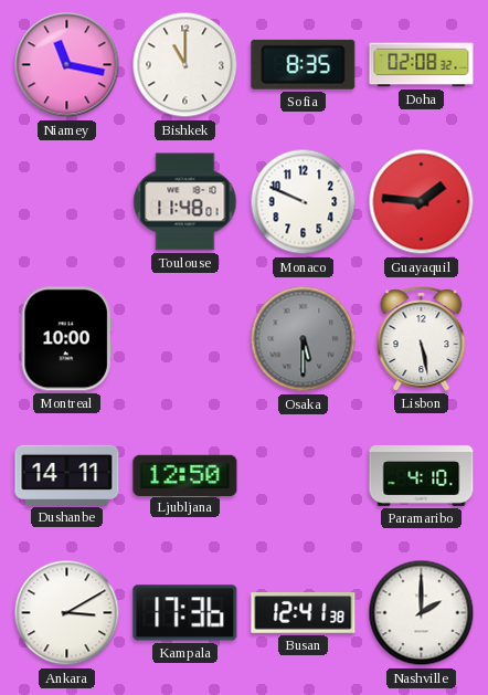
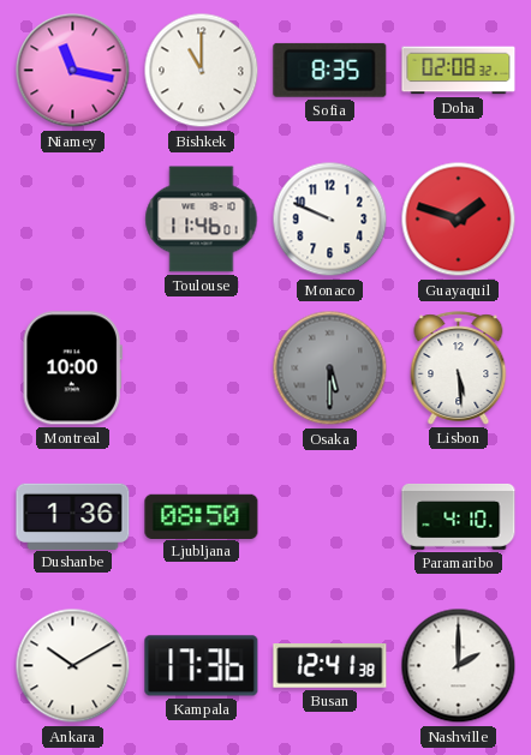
Toulouse: 11:48 -> 11:46 (202, 220)
Guayaquil: 1:46 -> 1:48 (459, 220)
Lisbon: 5:28 -> 5:29 (459, 368)
Dushanbe: 14:11 -> 1:36 (73, 516)
Ljubljana: 12:50 -> 08:50 (202, 516)
Ankara: 3:10 -> 10:10 (73, 666)
